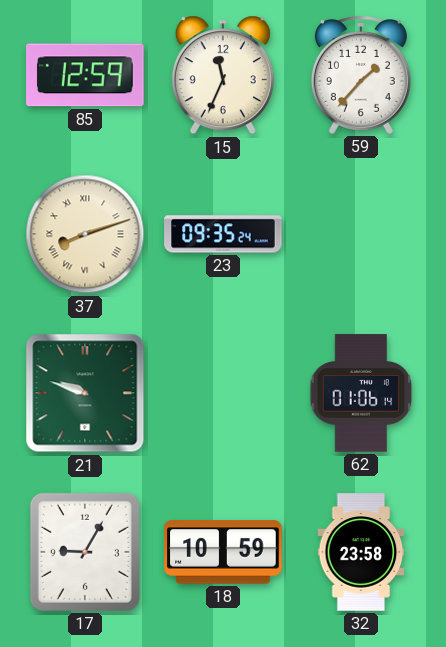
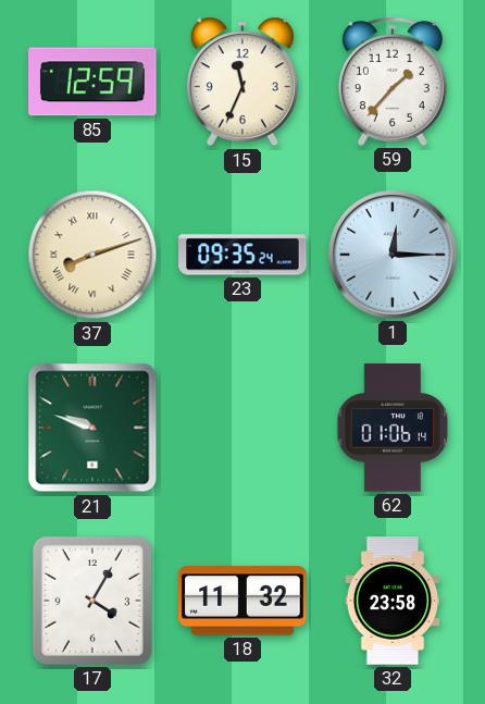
1: none -> 12:15 (393, 255)
17: 9:05 -> 4:05 (92, 601)
18: 10:59 -> 11:32 (242, 601)
